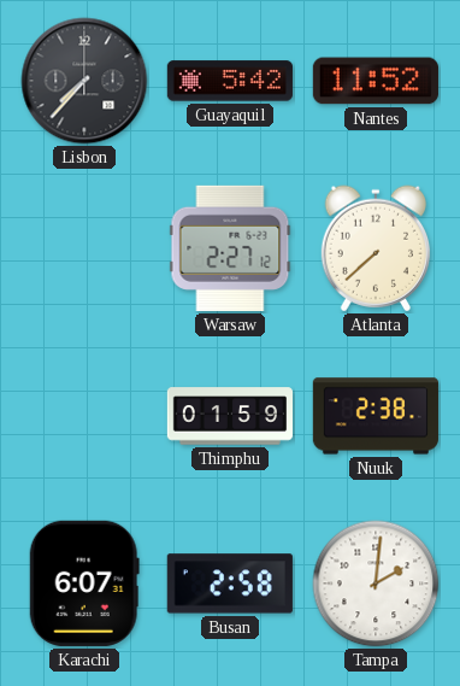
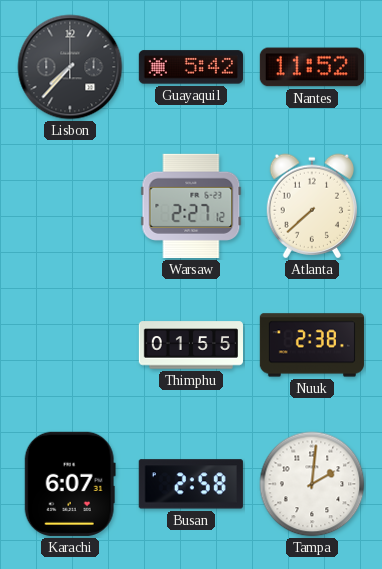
Thimphu: 01:59 -> 01:55 (190, 345)
